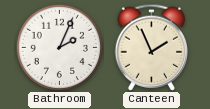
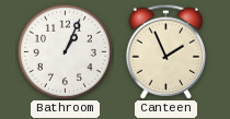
Bathroom: 2:04 -> 1:04 (65, 51)
